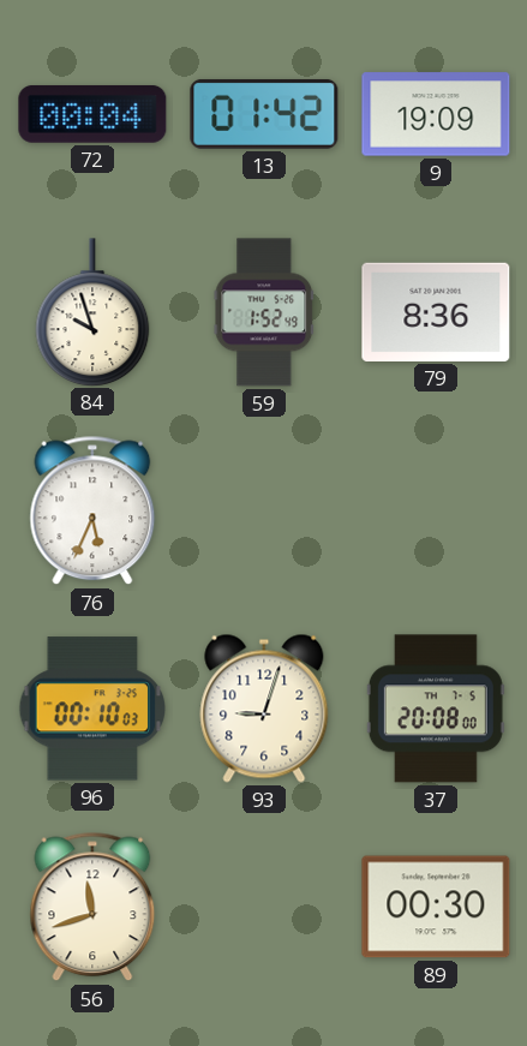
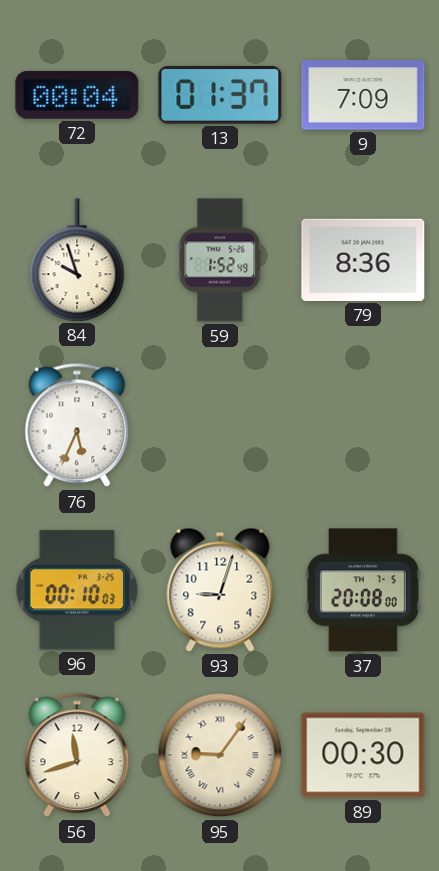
13: 01:42 -> 01:37 (220, 95)
9: 19:09 -> 7:09 (363, 95)
95: none -> 9:06 (220, 755)
